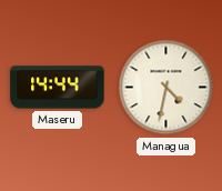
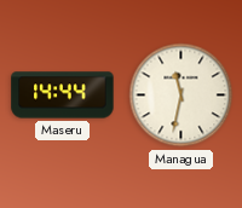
Managua: 4:32 -> 11:32 (181, 96)
